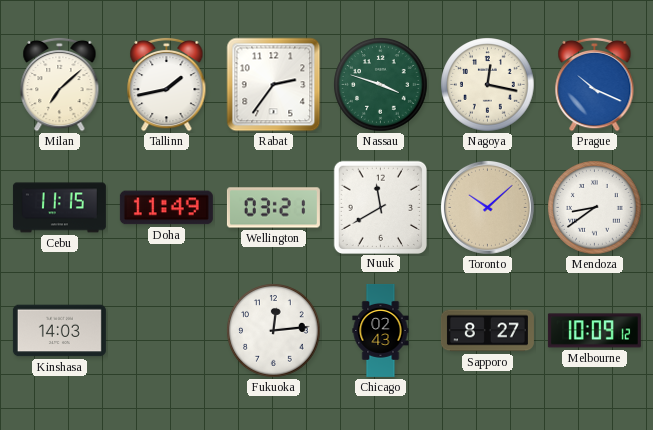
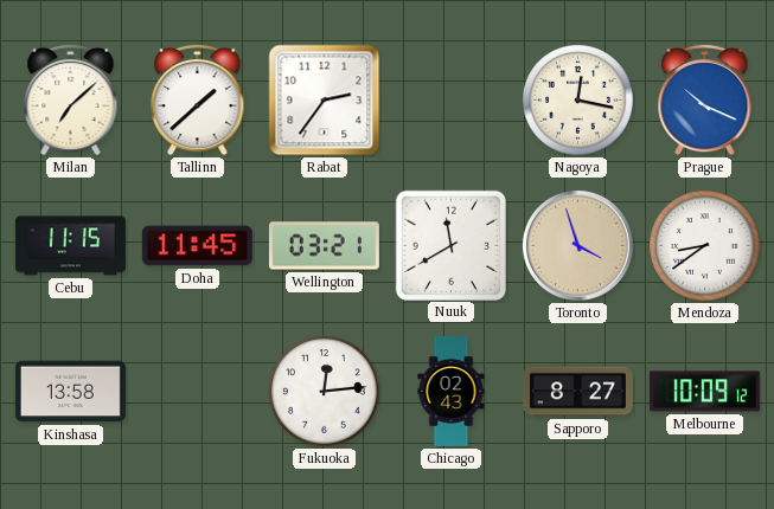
Tallinn: 1:43 -> 1:38 (198, 99)
Nassau: 3:48 -> none (381, 85)
Doha: 11:49 -> 11:45 (197, 246)
Toronto: 10:08 -> 3:57 (577, 245)
Kinshasa: 14:03 -> 13:58 (70, 392)
